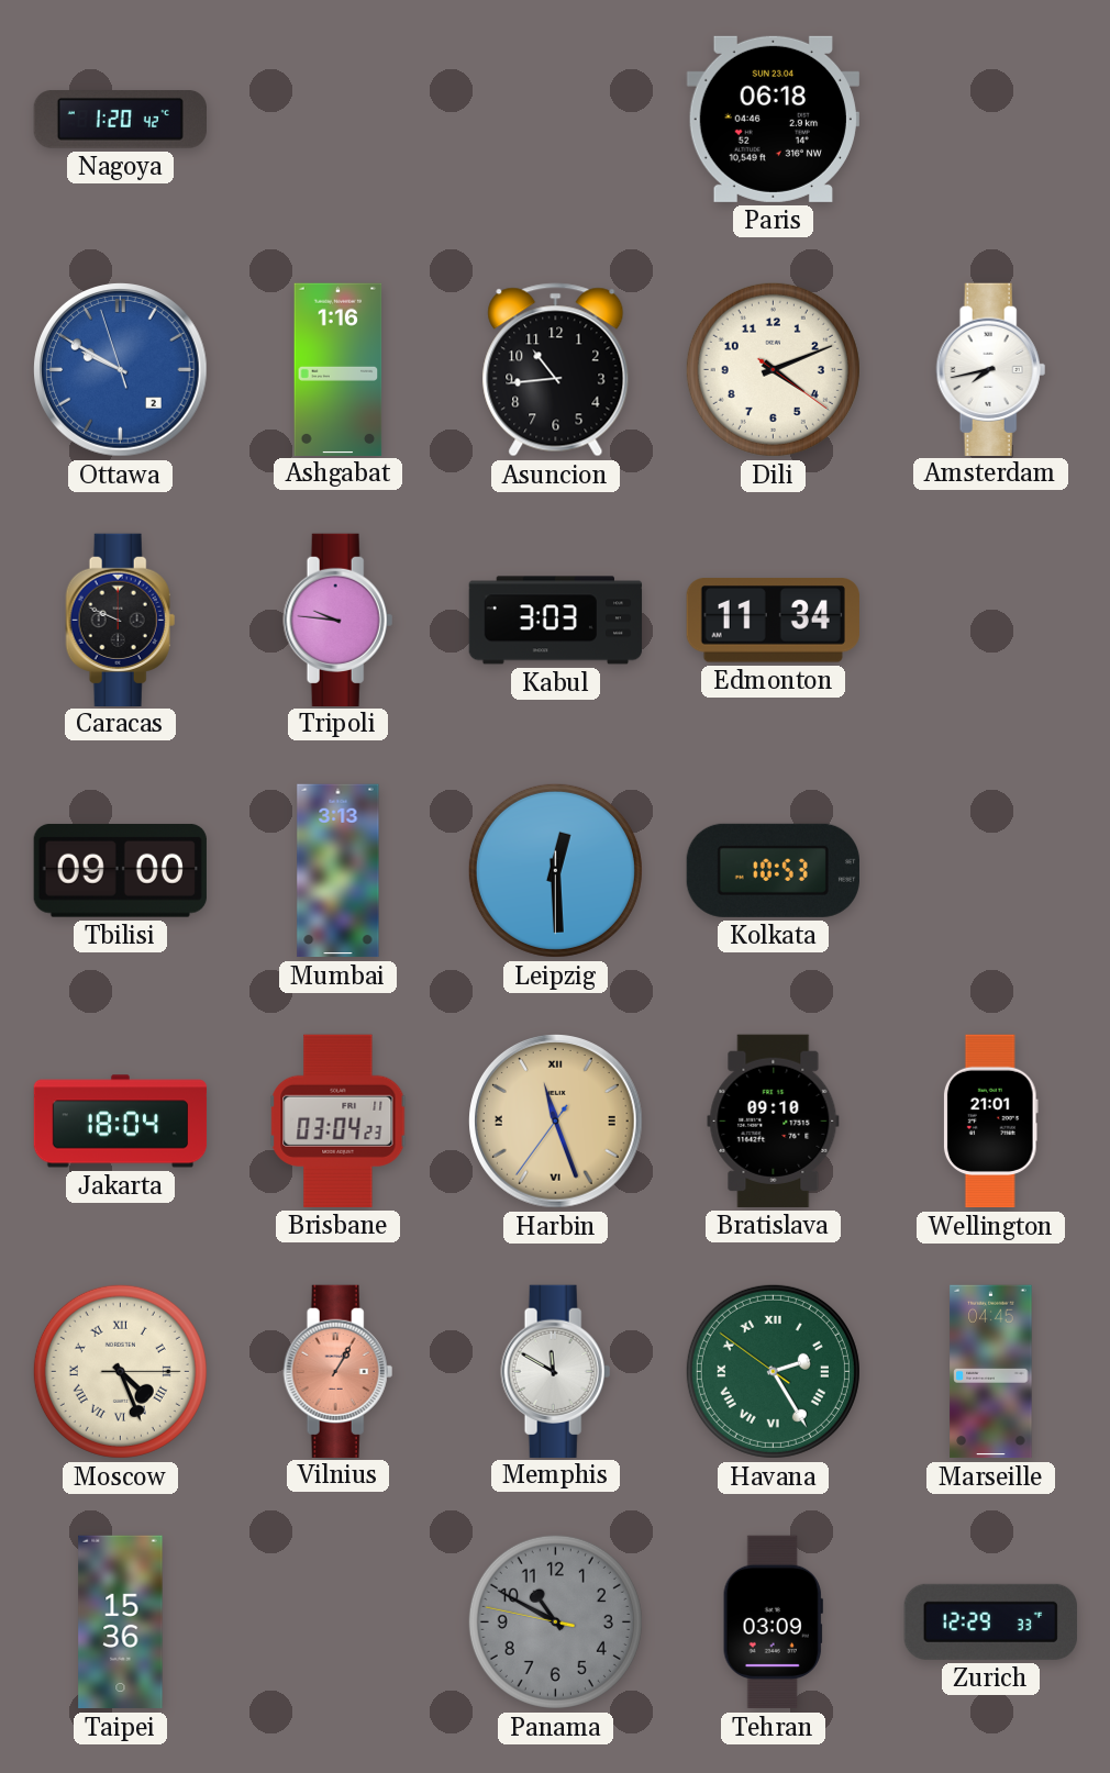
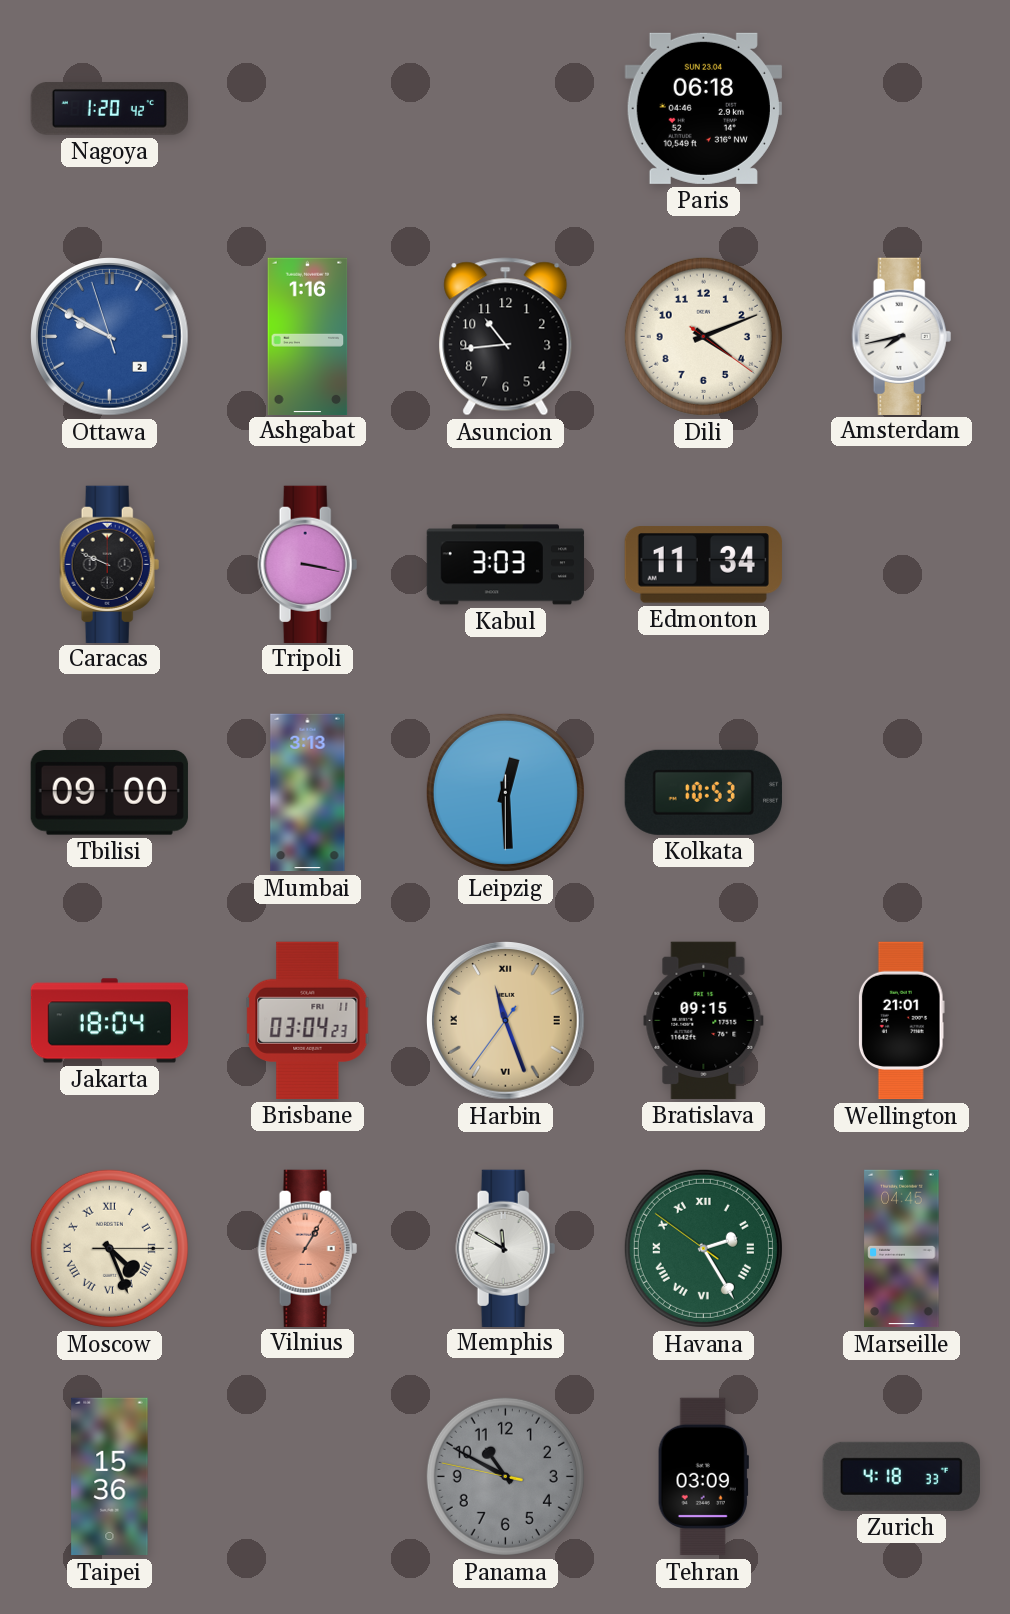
Tripoli: 9:46 -> 3:17 (308, 564)
Bratislava: 09:10 -> 09:15 (704, 1020)
Zurich: 12:29 -> 4:18 (901, 1476)
